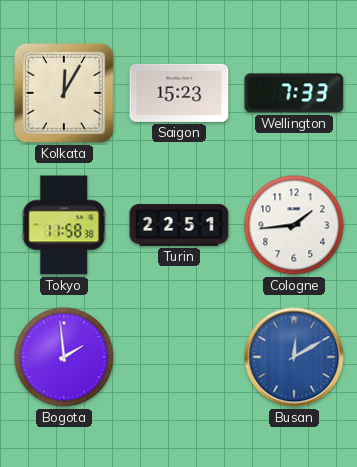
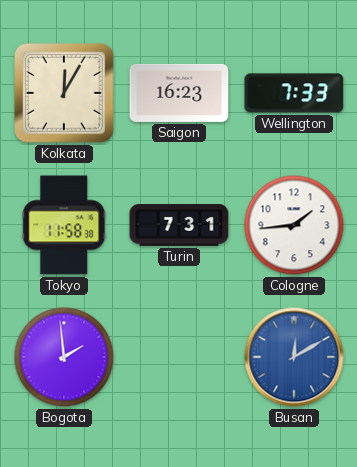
Saigon: 15:23 -> 16:23 (179, 93)
Turin: 22:51 -> 7:31 (179, 225)
